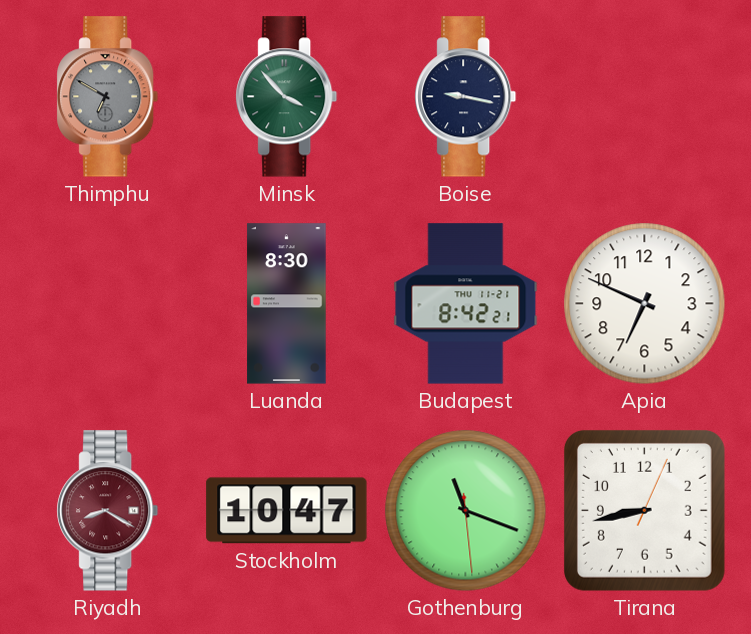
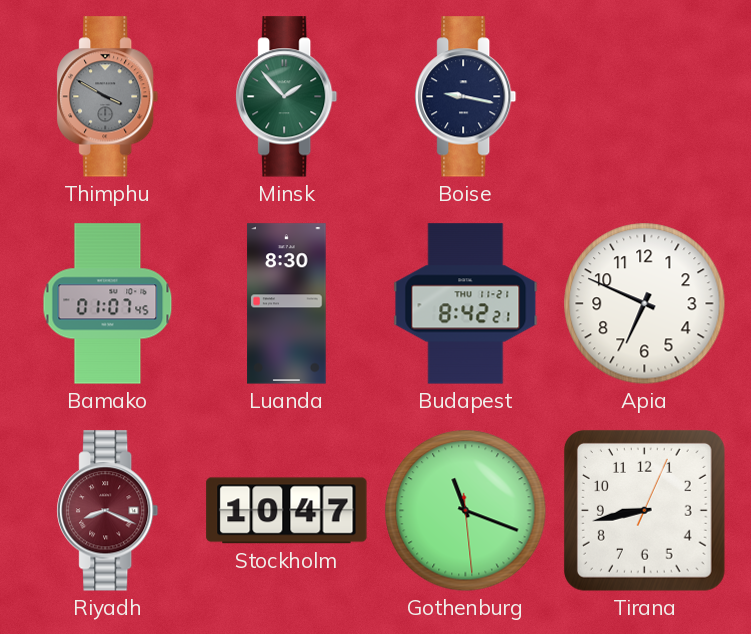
Thimphu: 6:50 -> 3:50 (108, 97)
Minsk: 3:53 -> 1:53 (287, 97)
Bamako: none -> 01:07 (108, 304)
Riyadh: 8:20 -> 8:19 (108, 511)
